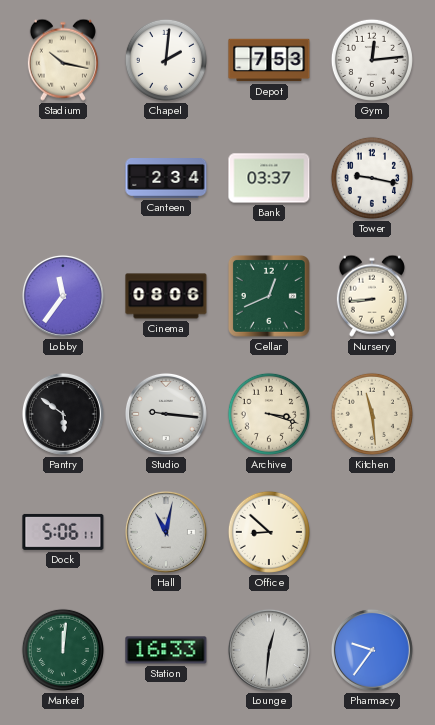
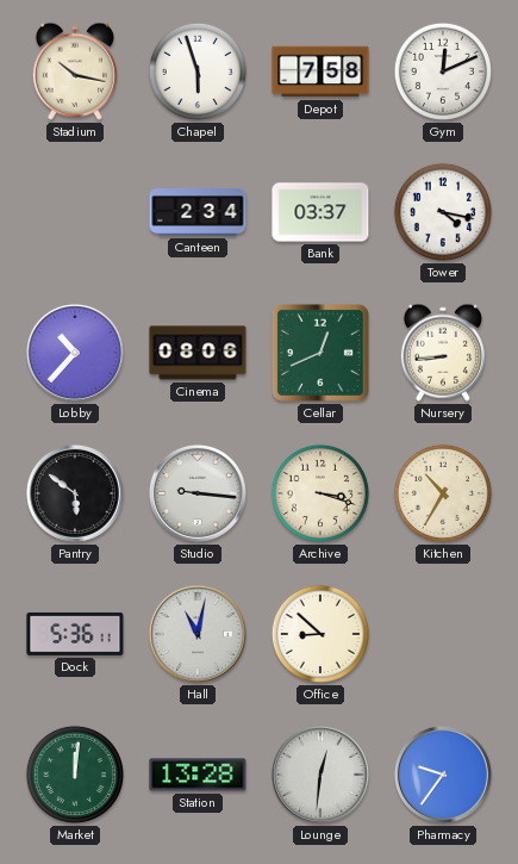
Chapel: 2:01 -> 5:57 (198, 72)
Depot: 7:53 -> 7:58 (320, 72)
Gym: 12:14 -> 12:11 (443, 72)
Tower: 9:17 -> 4:17 (443, 212)
Lobby: 11:36 -> 10:37 (75, 353)
Kitchen: 11:29 -> 10:35 (443, 493)
Dock: 5:06 -> 5:36 (75, 634)
Station: 16:33 -> 13:28 (198, 775)
